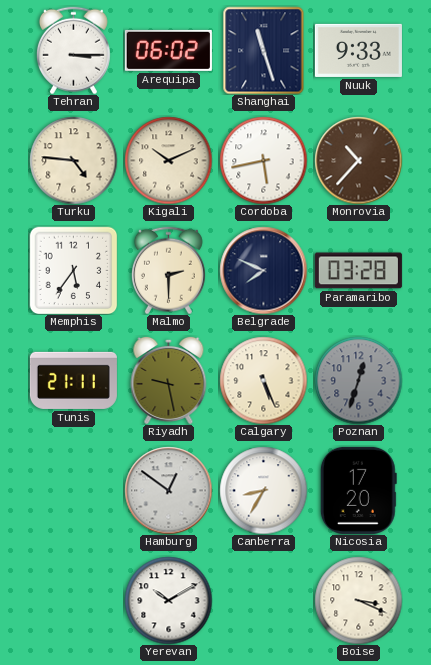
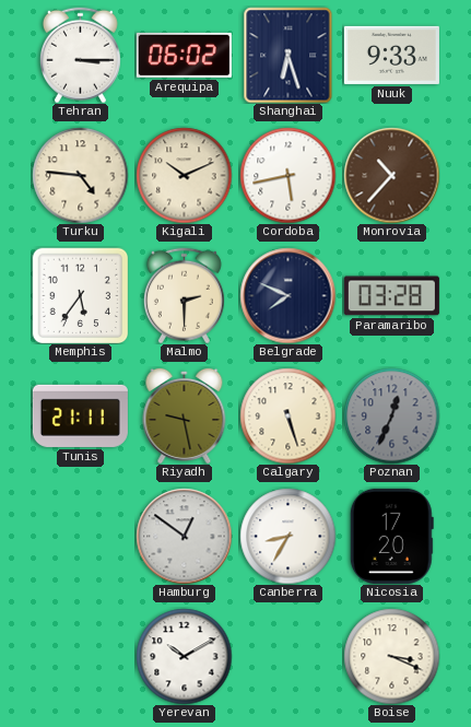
Shanghai: 11:27 -> 6:27 (289, 55)
Calgary: 5:26 -> 5:27 (287, 415)
Poznan: 12:33 -> 12:34 (391, 415)
